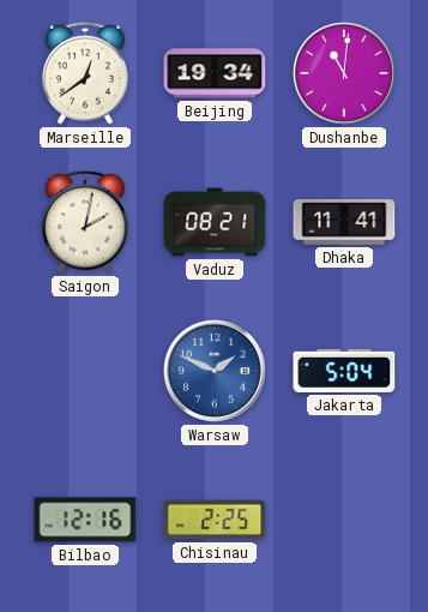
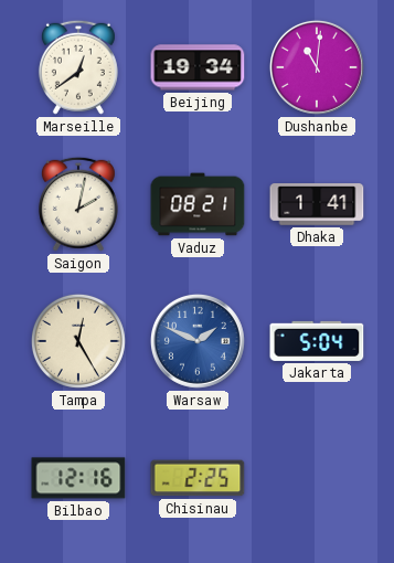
Dhaka: 11:41 -> 1:41 (317, 204)
Tampa: none -> 12:25 (78, 341)
